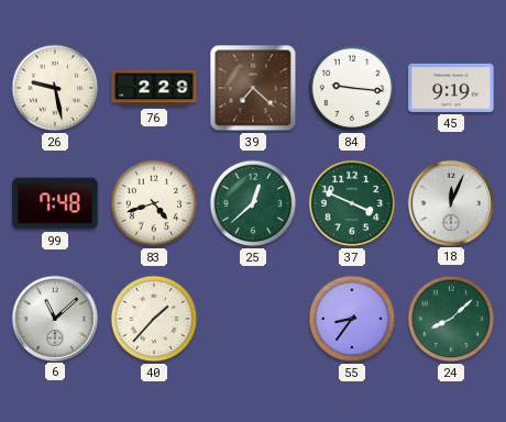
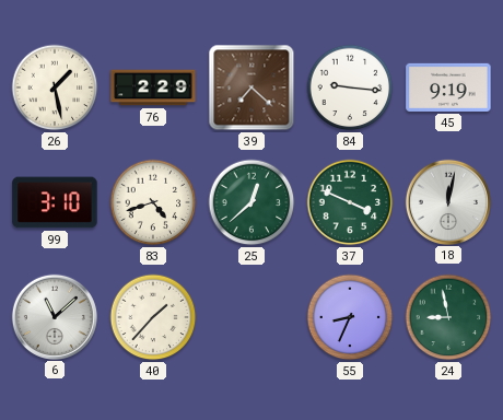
26: 9:28 -> 1:28 (55, 87)
99: 7:48 -> 3:10 (55, 202)
18: 12:04 -> 12:02 (447, 201)
55: 8:36 -> 8:34 (350, 317)
24: 8:08 -> 8:58 (448, 317)
